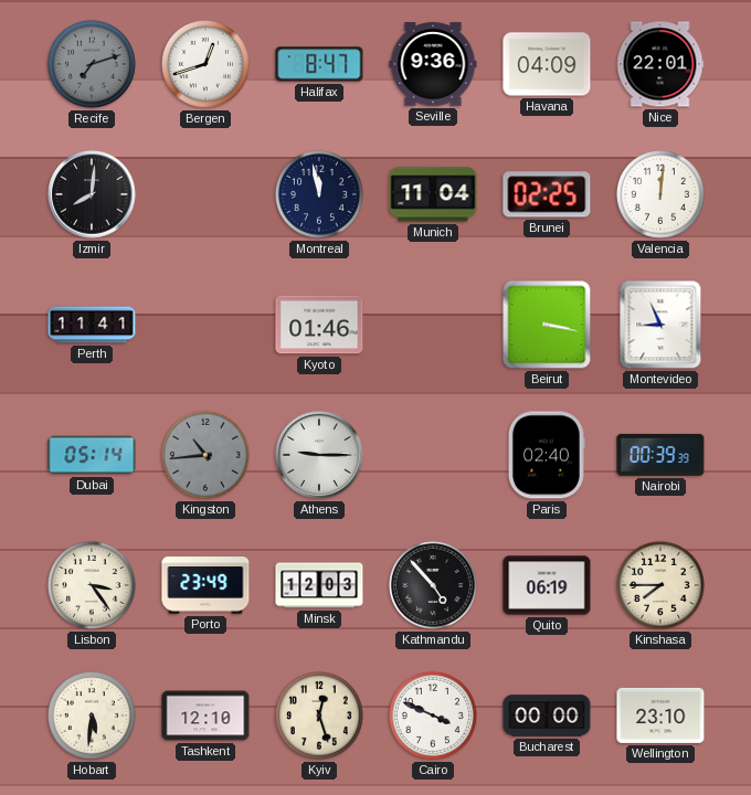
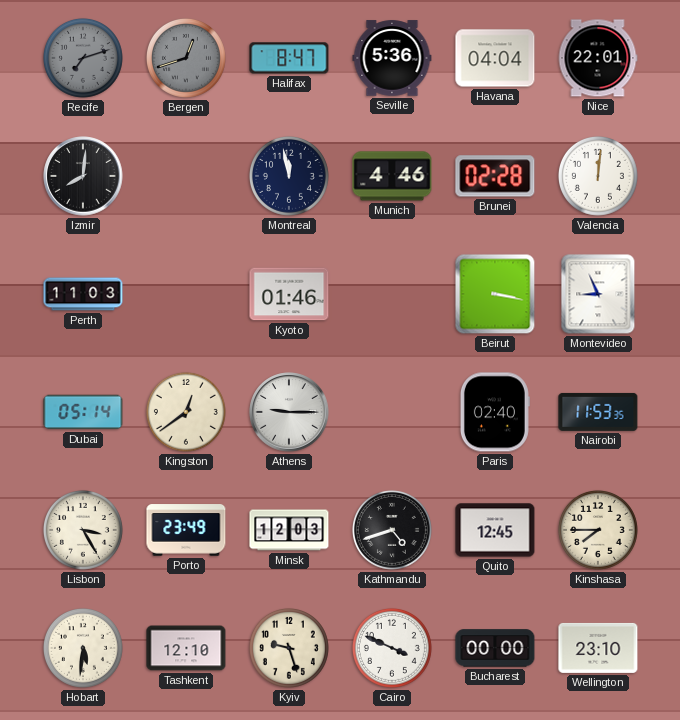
Bergen dial: white -> grey (186, 58)
Seville: 9:36 -> 5:36 (392, 58)
Havana: 04:09 -> 04:04 (495, 58)
Munich: 11:04 -> 4:46 (392, 176)
Brunei: 02:25 -> 02:28 (495, 176)
Perth: 11:41 -> 11:03 (83, 294)
Kingston: 10:44 -> 12:39 (186, 412)
Kingston dial: grey -> cream (186, 412)
Nairobi: 00:39 -> 11:53 (598, 412)
Lisbon: 3:24 -> 3:25 (83, 530)
Kathmandu: 4:53 -> 4:42 (392, 530)
Quito: 06:19 -> 12:45 (495, 530)
Kyiv: 12:27 -> 9:27 (289, 648)
